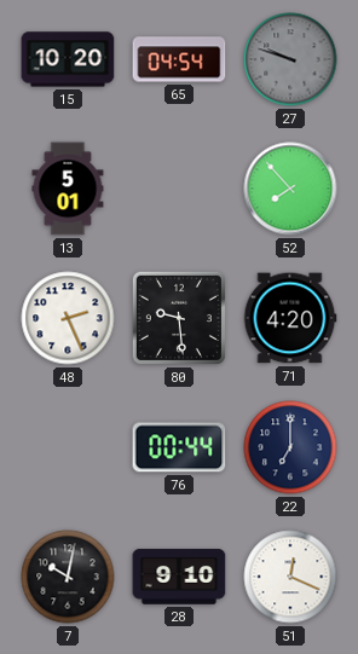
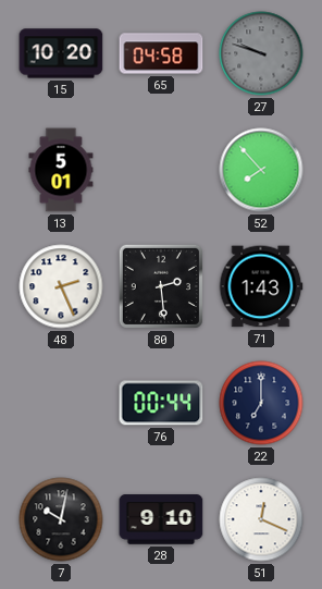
65: 04:54 -> 04:58 (161, 53)
80: 9:29 -> 2:29 (161, 286)
71: 4:20 -> 1:43 (261, 286)
